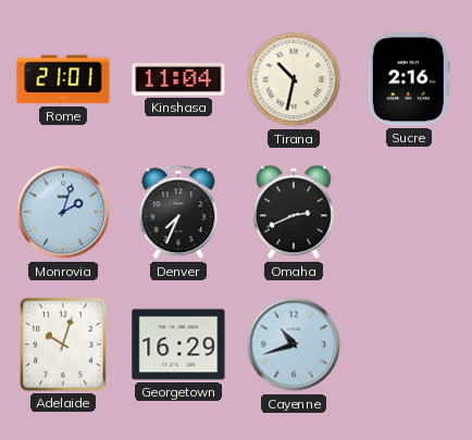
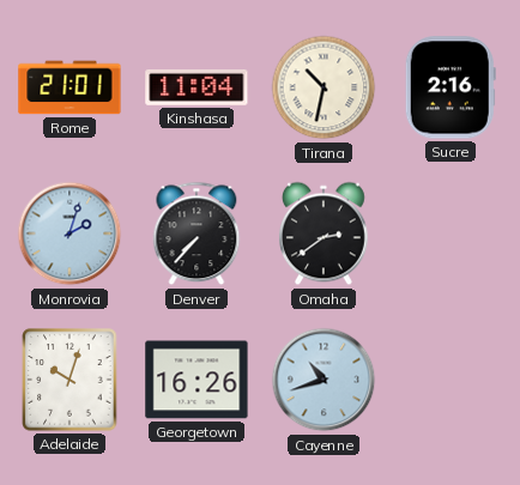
Denver: 7:34 -> 7:37 (196, 234)
Omaha: 2:41 -> 2:39 (325, 234)
Georgetown: 16:29 -> 16:26 (196, 380)
